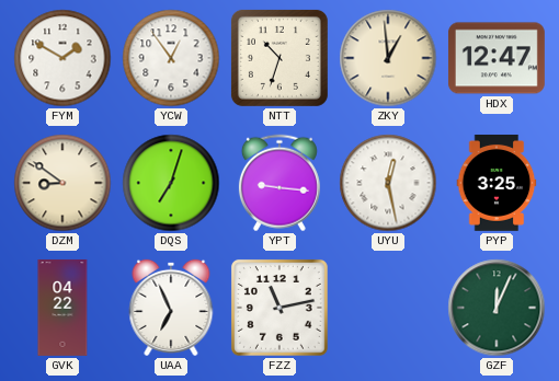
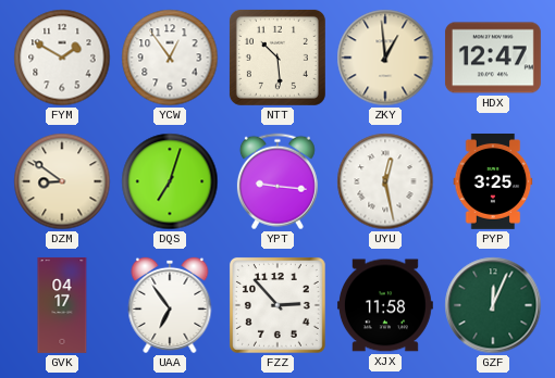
NTT: 10:33 -> 10:29 (277, 58)
GVK: 04:22 -> 04:17 (62, 305)
UAA: 6:56 -> 6:54 (170, 305)
FZZ: 11:13 -> 2:53 (277, 305)
XJX: none -> 11:58 (385, 305)
